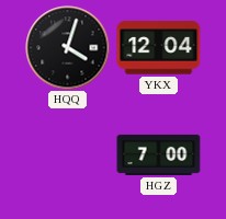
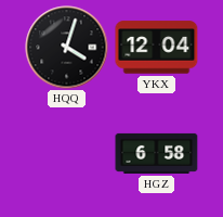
HGZ: 7:00 -> 6:58 (157, 153)
